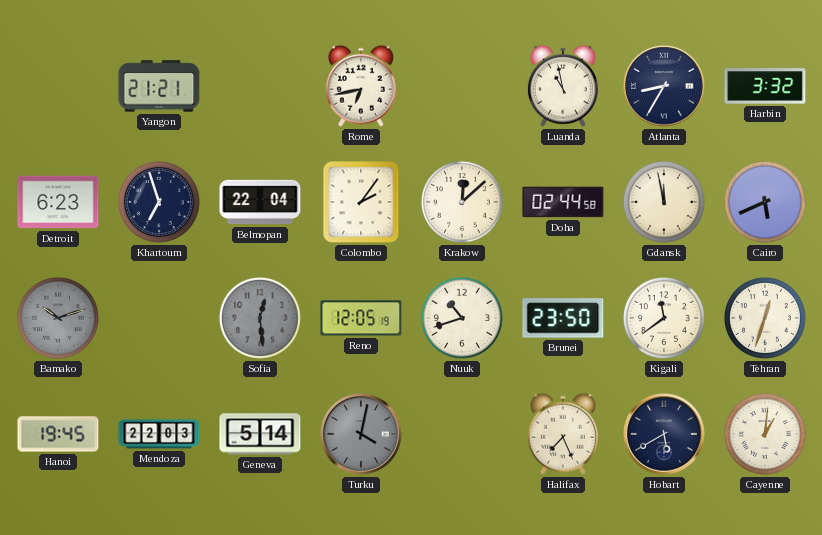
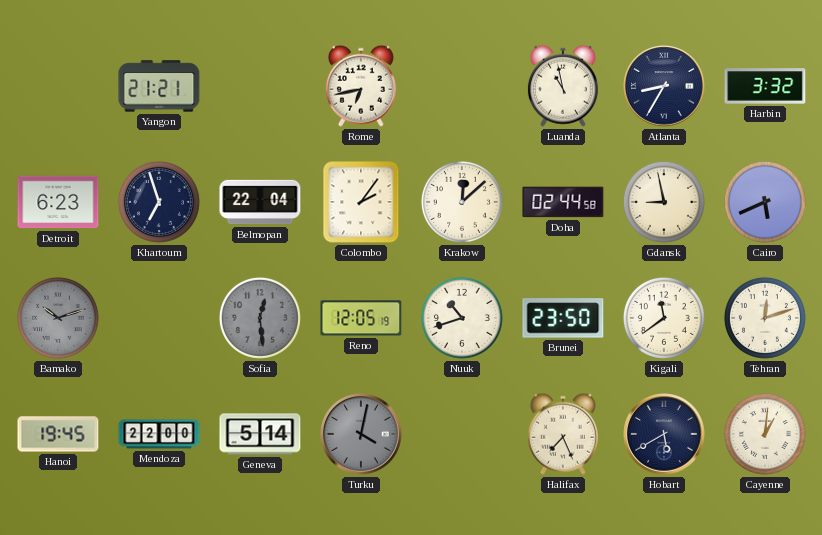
Gdansk: 11:58 -> 8:58 (664, 202)
Tehran: 12:33 -> 12:12 (765, 318)
Mendoza: 22:03 -> 22:00 (159, 434)
